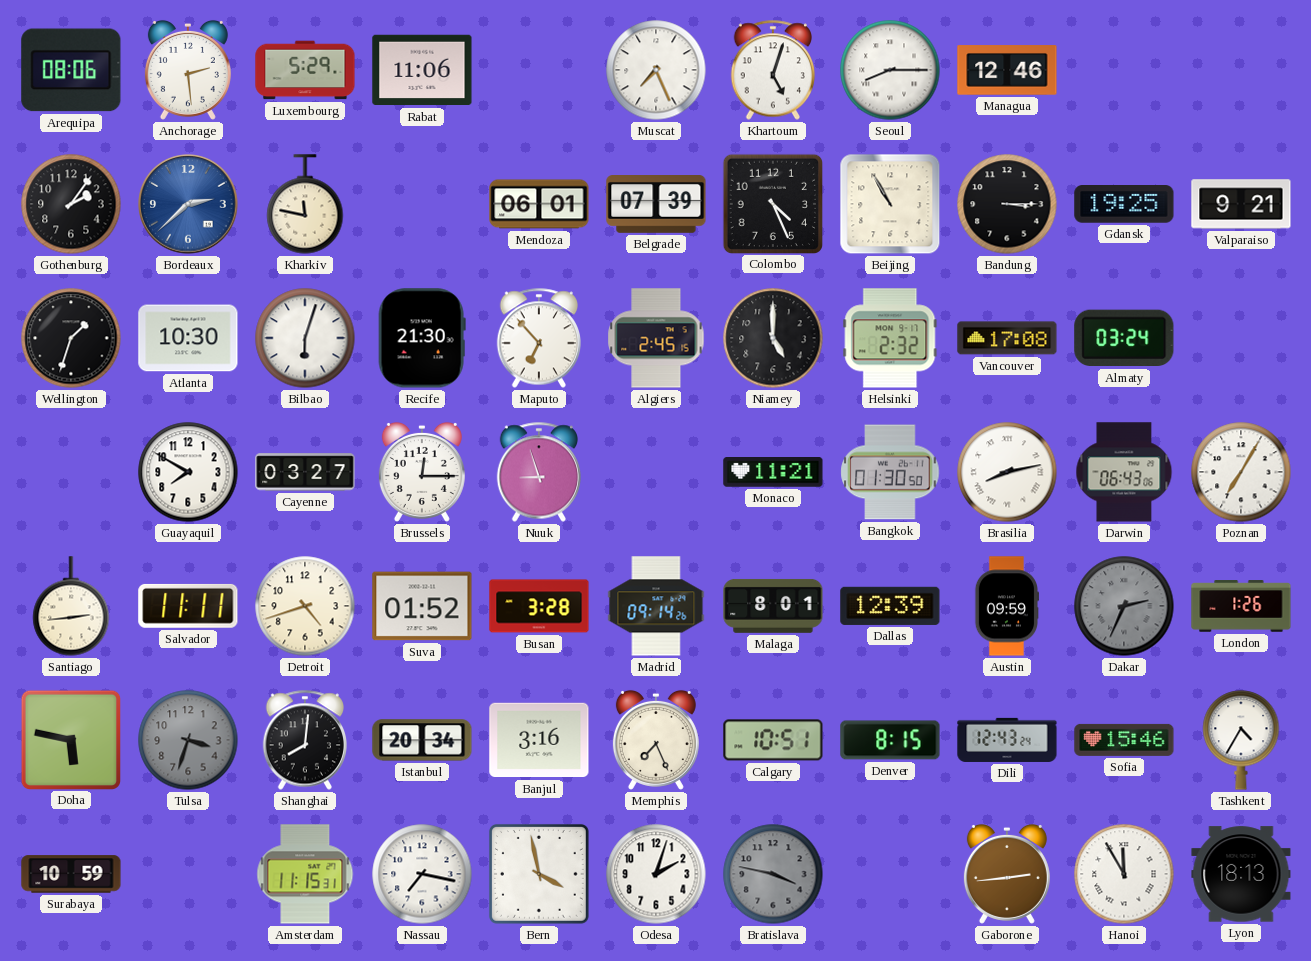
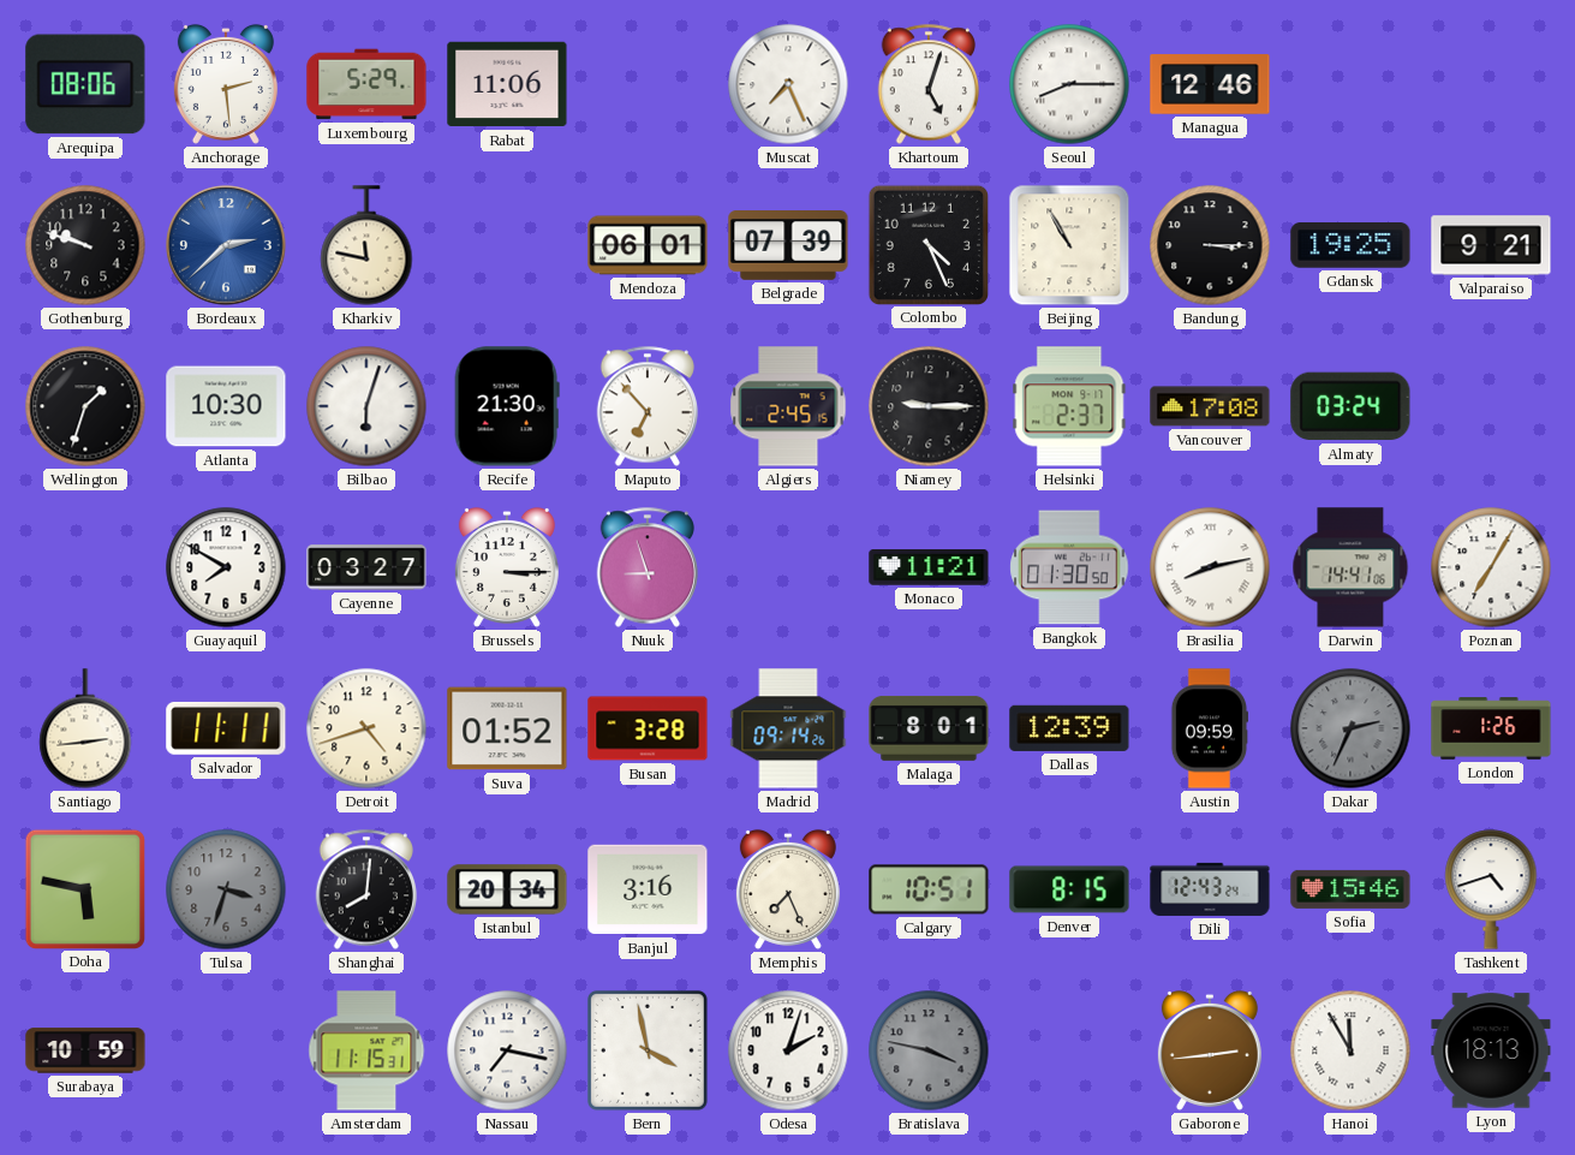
Gothenburg: 2:06 -> 9:48 (85, 245)
Niamey: 5:00 -> 9:15 (929, 406)
Helsinki: 2:32 -> 2:37 (1069, 406)
Brussels: 12:15 -> 3:15 (507, 567)
Darwin: 06:43 -> 14:41 (1350, 567)
Tashkent: 4:35 -> 4:42 (1491, 889)
